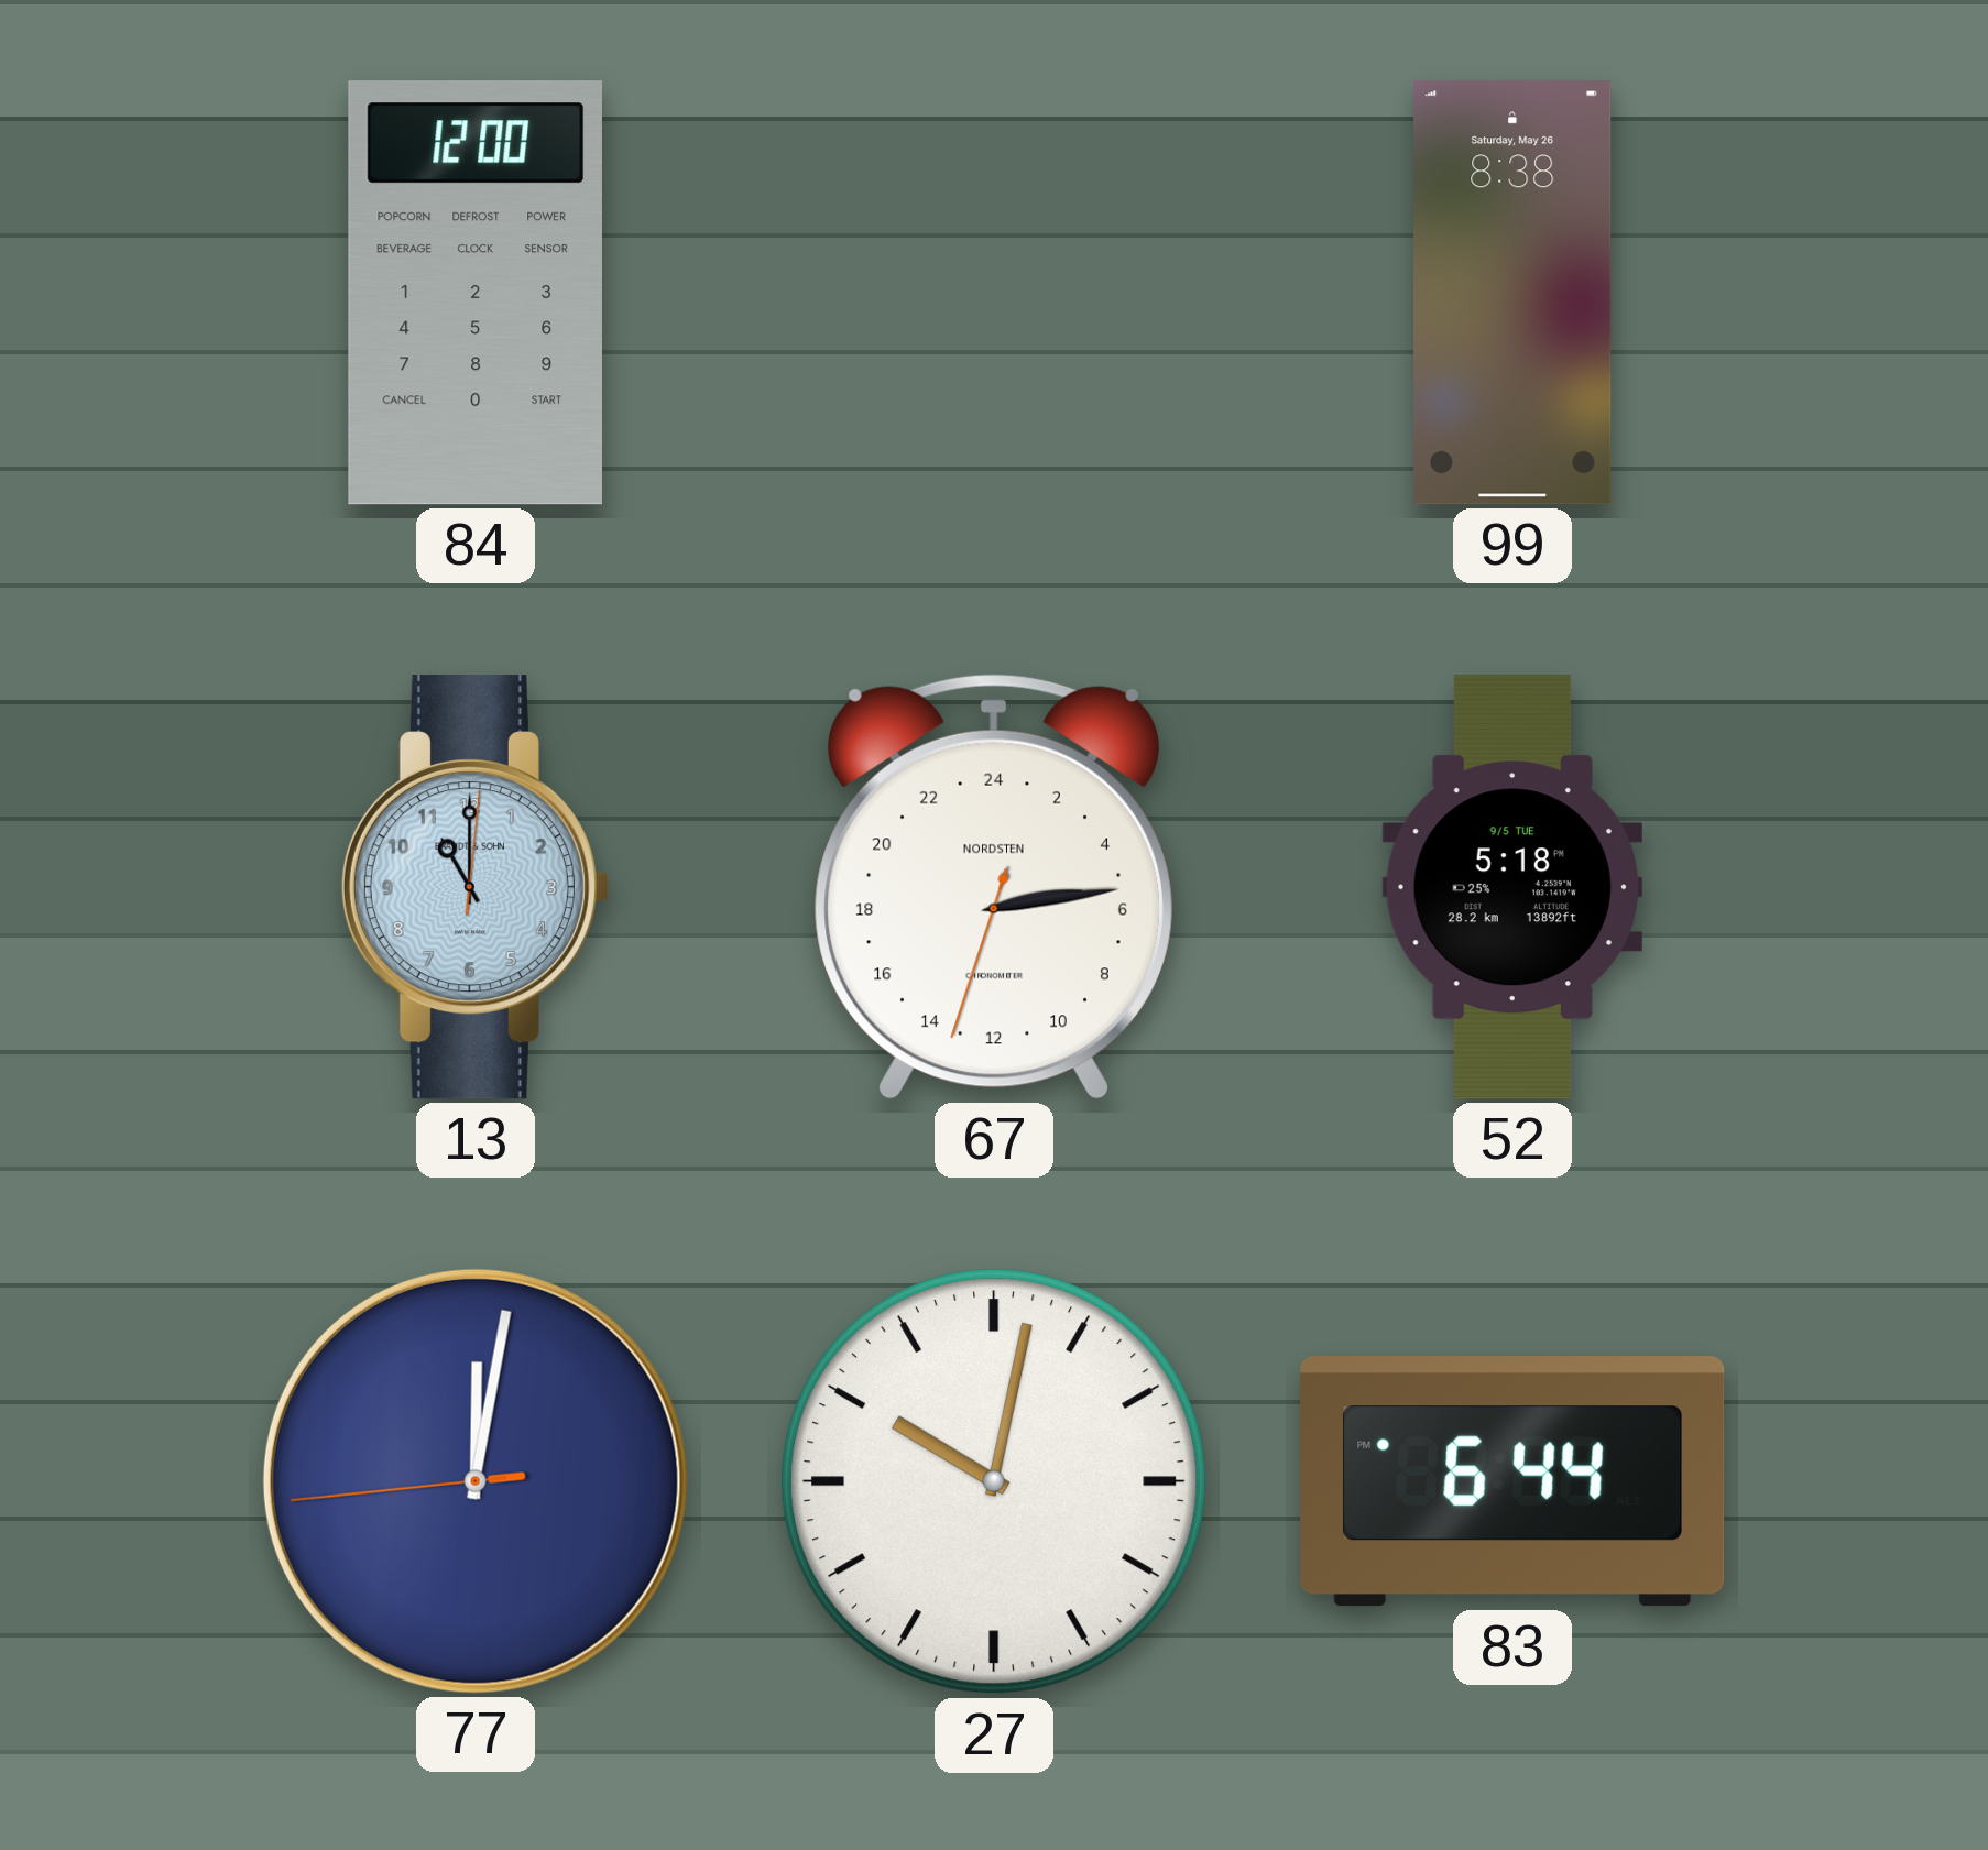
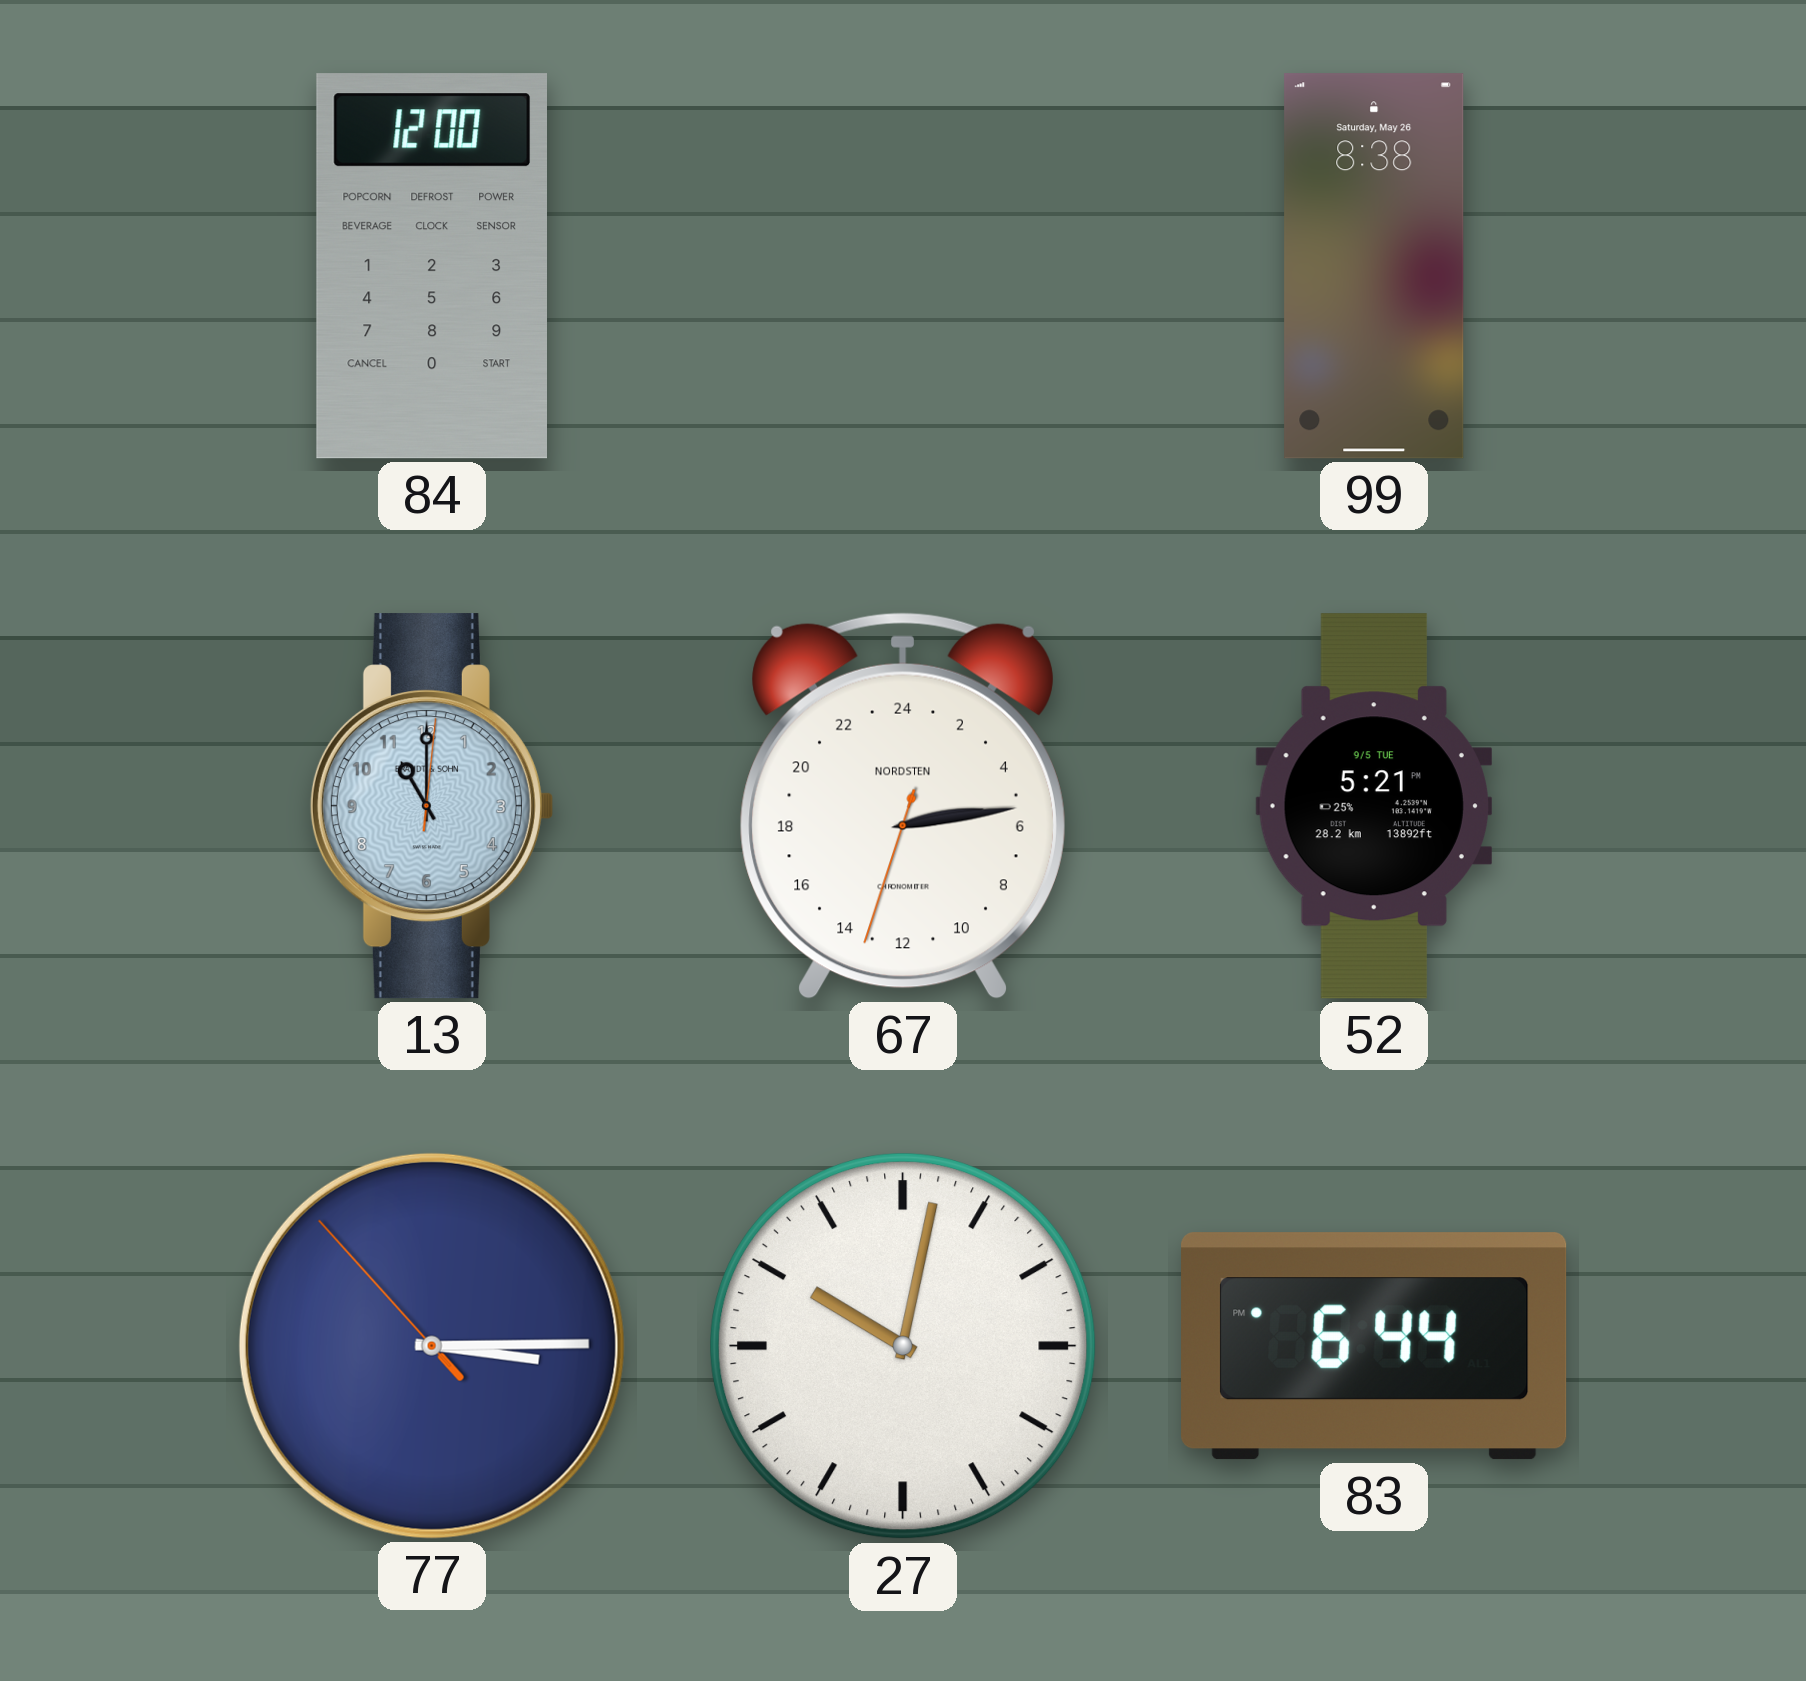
52: 5:18 -> 5:21 (1374, 806)
77: 12:01 -> 3:14 (432, 1346)
